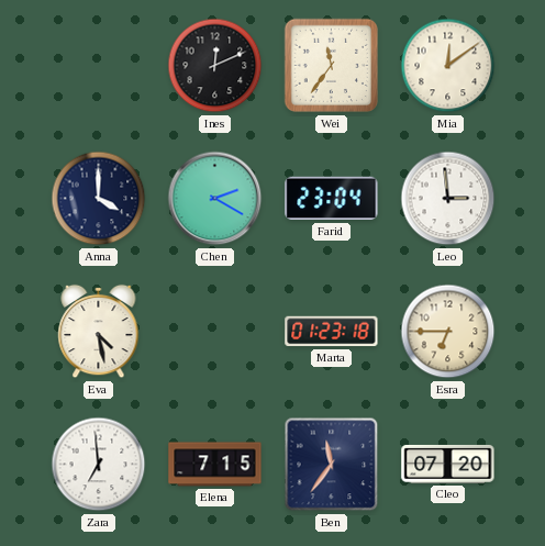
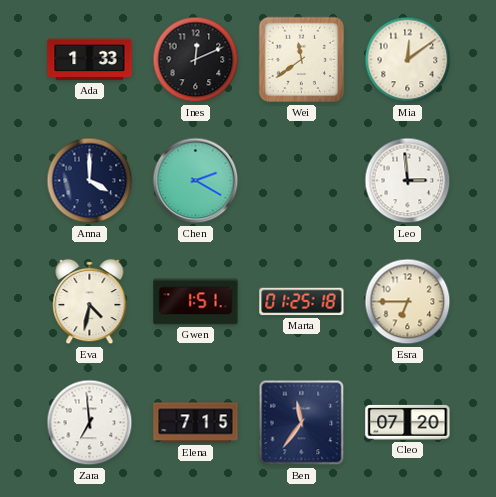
Ada: none -> 1:33 (90, 60)
Wei: 11:36 -> 11:39 (302, 60)
Farid: 23:04 -> none (332, 199)
Eva: 4:28 -> 4:32 (90, 302)
Gwen: none -> 1:51 (196, 302)
Marta: 01:23 -> 01:25 (302, 302)
